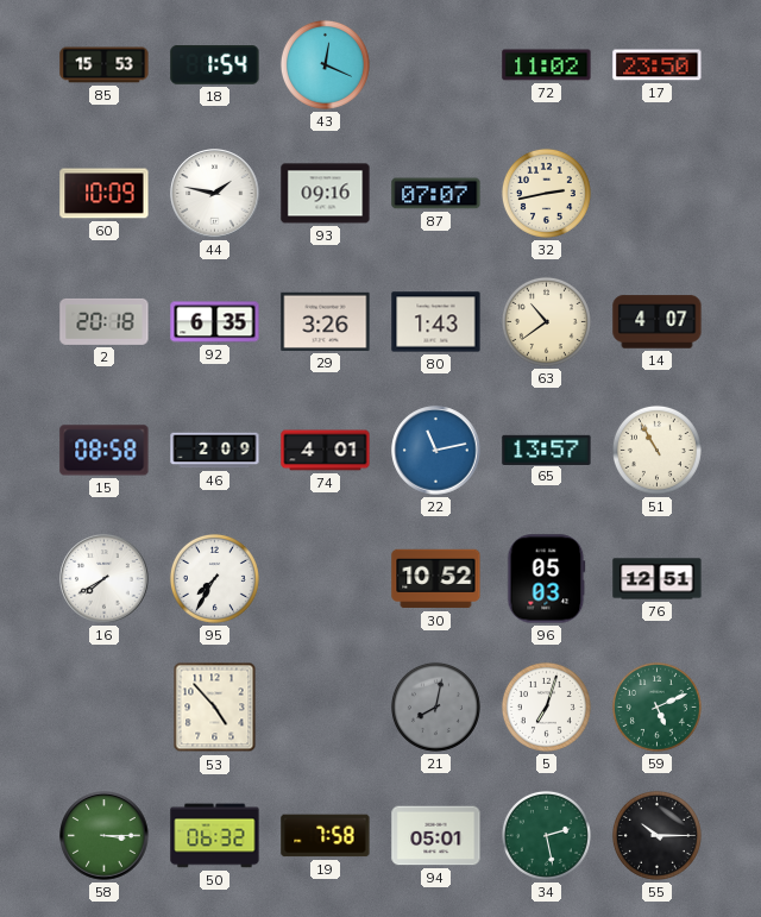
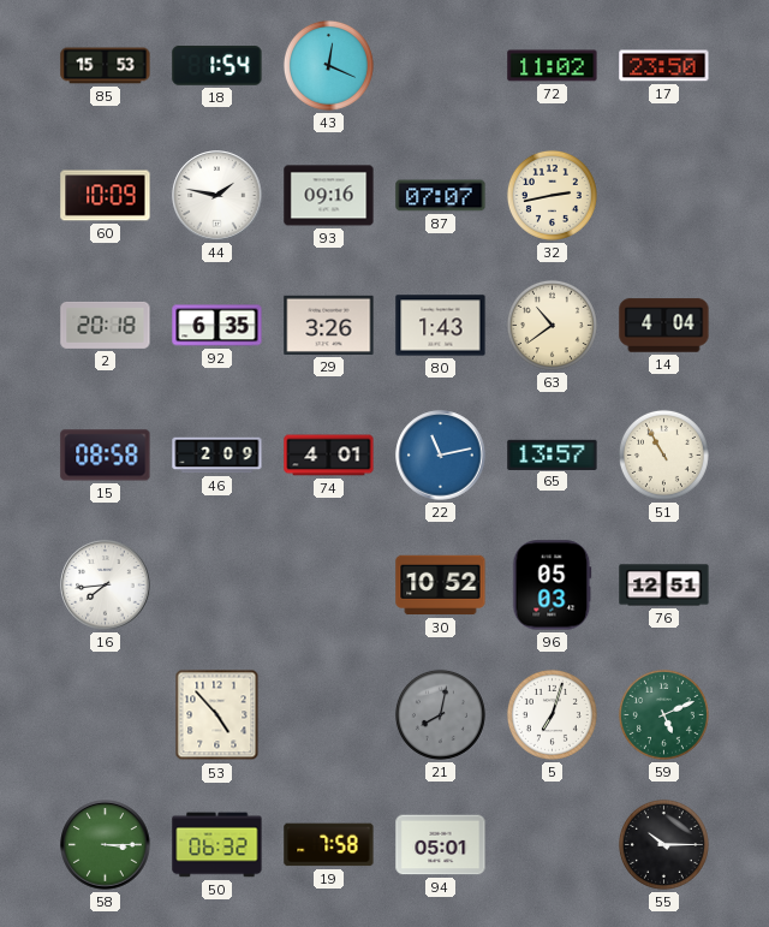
14: 4:07 -> 4:04 (664, 326)
16: 7:40 -> 7:44 (106, 586)
95: 7:35 -> none (214, 578)
34: 2:28 -> none (546, 835)
